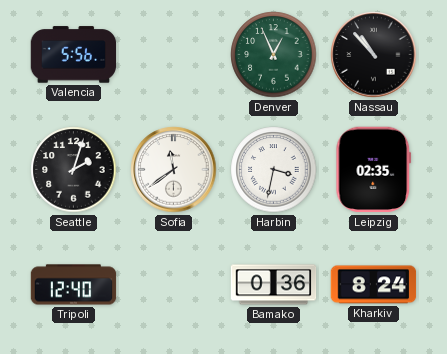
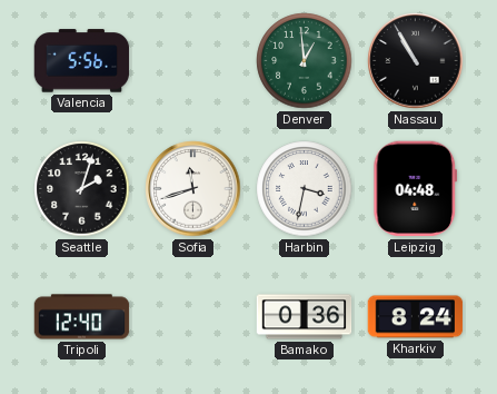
Denver: 12:56 -> 12:59 (305, 61)
Nassau: 10:53 -> 10:55 (416, 61)
Sofia: 11:39 -> 11:42 (193, 189)
Leipzig: 02:35 -> 04:48 (416, 189)
